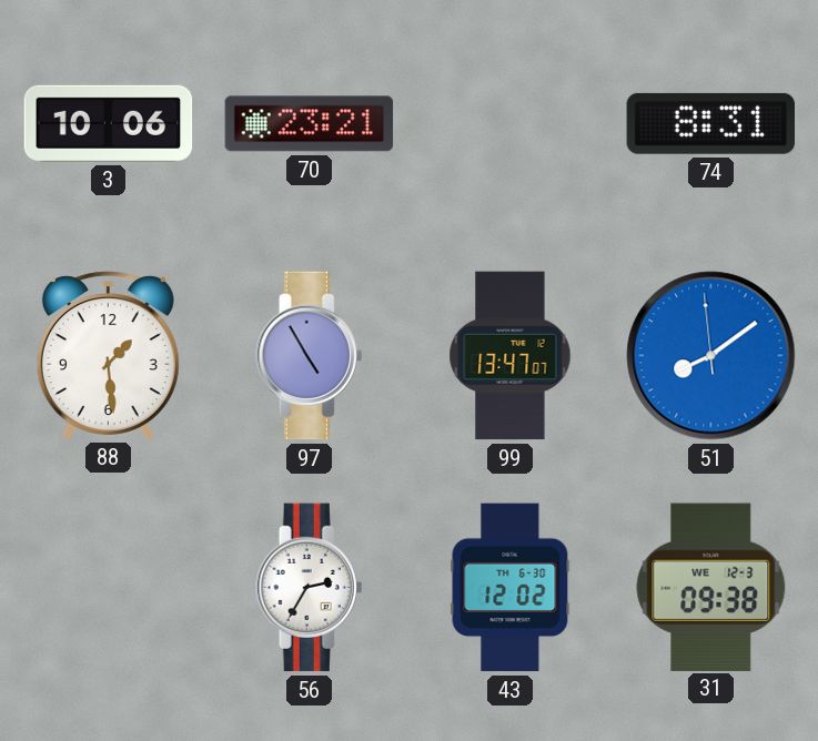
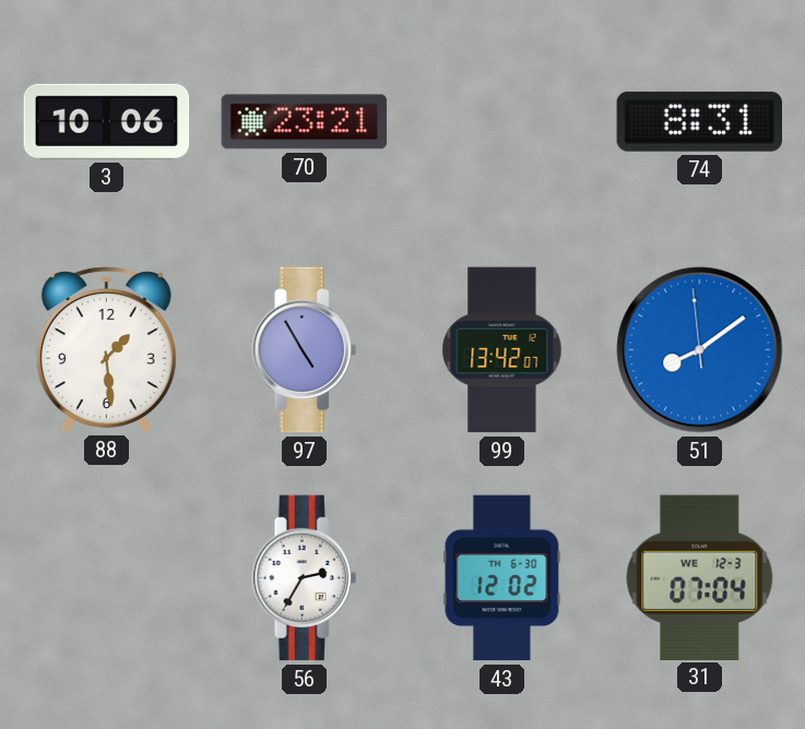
99: 13:47 -> 13:42 (502, 350)
31: 09:38 -> 07:04 (700, 577)
